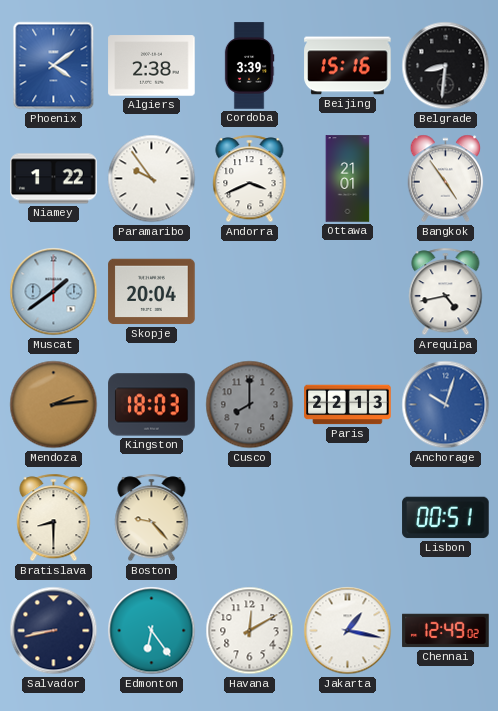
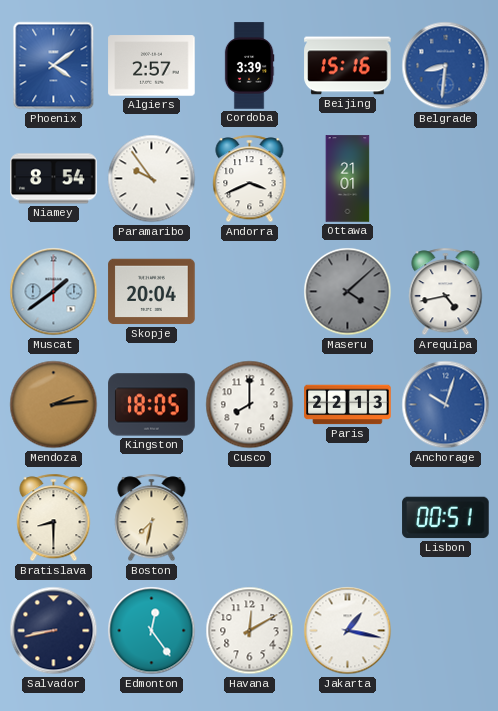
Algiers: 2:38 -> 2:57 (152, 66)
Belgrade dial: black -> blue (446, 66)
Niamey: 1:22 -> 8:54 (54, 179)
Bangkok: 4:54 -> none (446, 179)
Maseru: none -> 4:08 (348, 292)
Kingston: 18:03 -> 18:05 (152, 405)
Cusco dial: grey -> white (250, 405)
Boston: 9:23 -> 7:32 (152, 518)
Edmonton: 6:24 -> 12:24 (152, 631)
Chennai: 12:49 -> none (446, 631)
